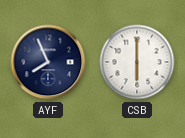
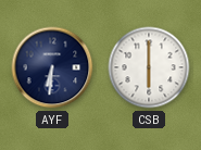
AYF: 7:56 -> 6:31 (52, 67)
